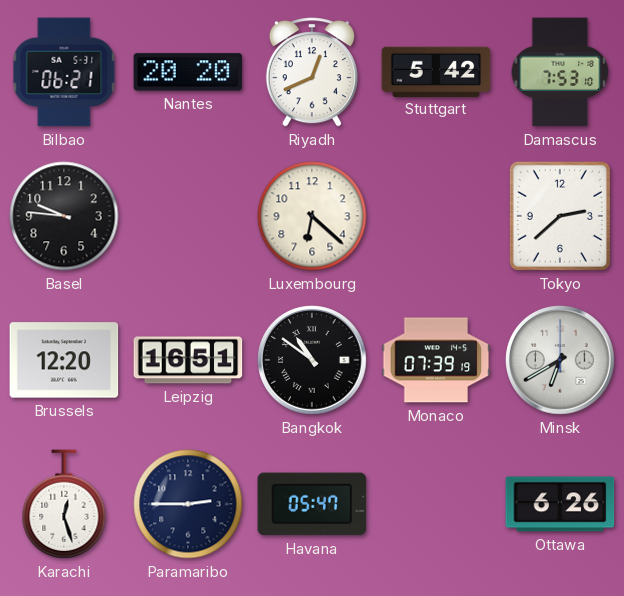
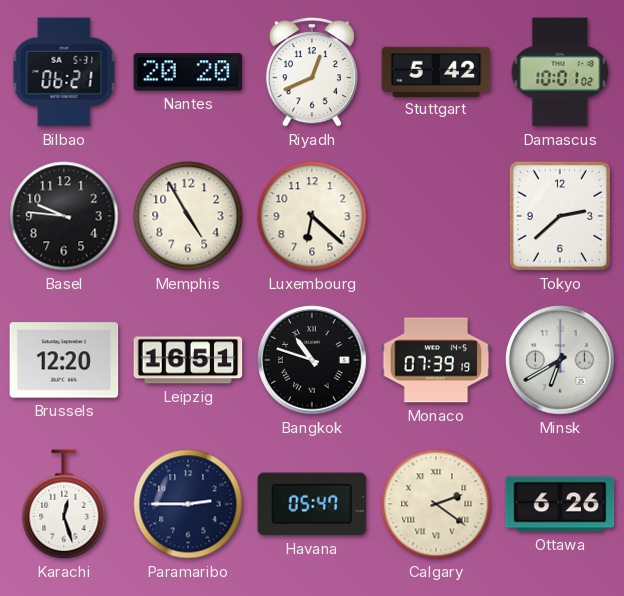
Damascus: 7:53 -> 10:01 (560, 72)
Memphis: none -> 4:55 (188, 216)
Bangkok: 10:51 -> 10:48 (312, 360)
Calgary: none -> 2:21 (436, 504)
